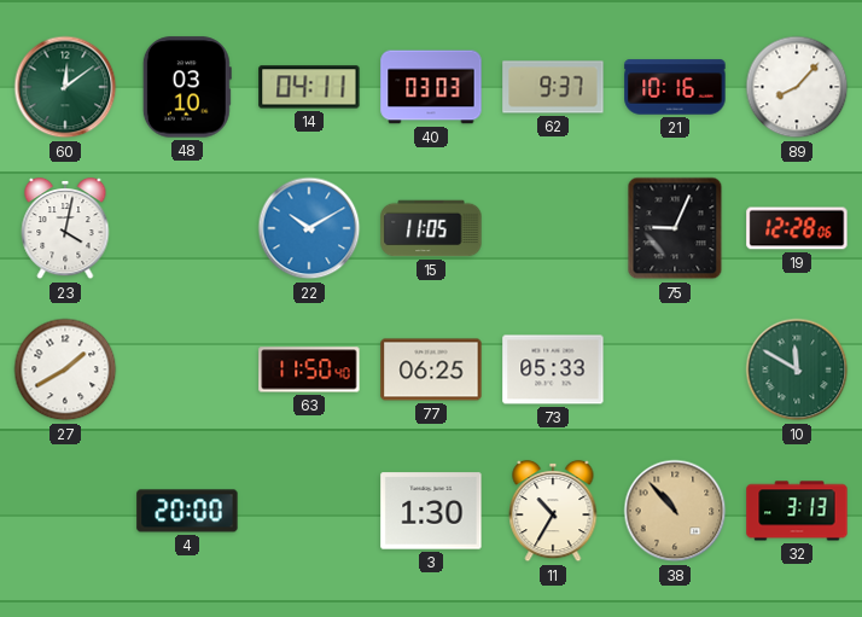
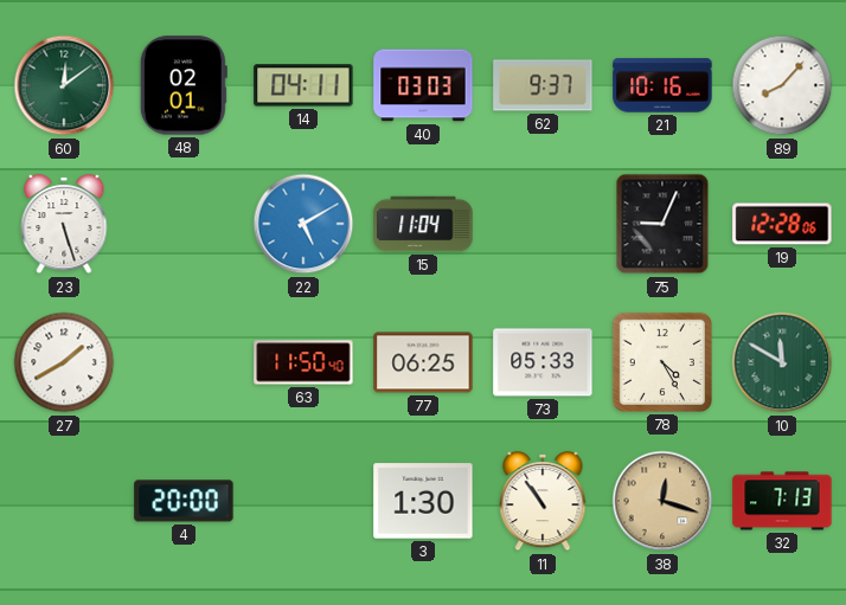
48: 03:10 -> 02:01 (184, 85)
23: 4:02 -> 5:27 (64, 224)
22: 10:10 -> 5:10 (303, 224)
15: 11:05 -> 11:04 (423, 224)
78: none -> 4:25 (662, 362)
11: 10:35 -> 10:54 (543, 501)
38: 10:53 -> 12:18 (662, 501)
32: 3:13 -> 7:13 (782, 501)
